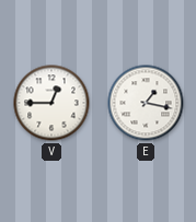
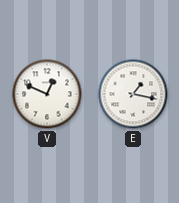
V: 12:45 -> 12:49 (47, 94)
